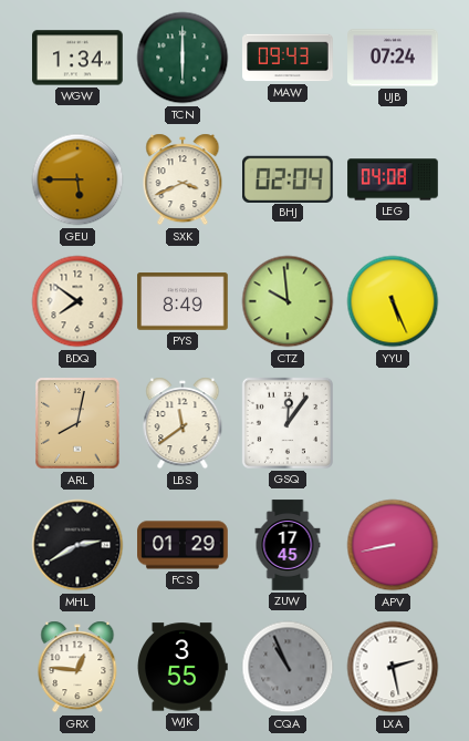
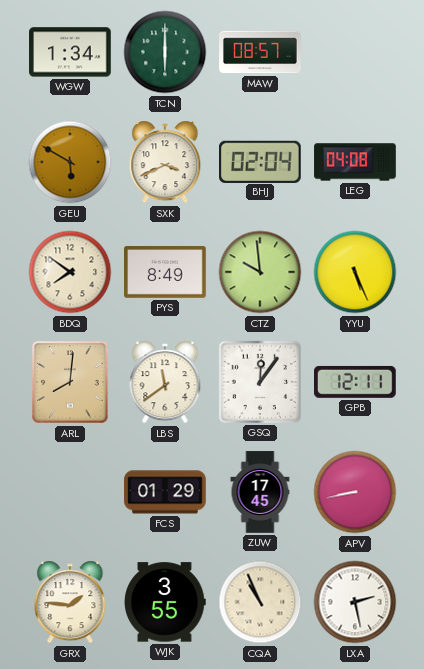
MAW: 09:43 -> 08:57 (260, 52)
UJB: 07:24 -> none (393, 58)
GEU: 5:45 -> 5:50 (70, 162)
ARL: 8:02 -> 8:01 (70, 382)
GPB: none -> 12:11 (356, 382)
MHL: 2:40 -> none (77, 545)
GRX: 12:46 -> 1:46 (70, 602)
CQA dial: grey -> cream (260, 602)
